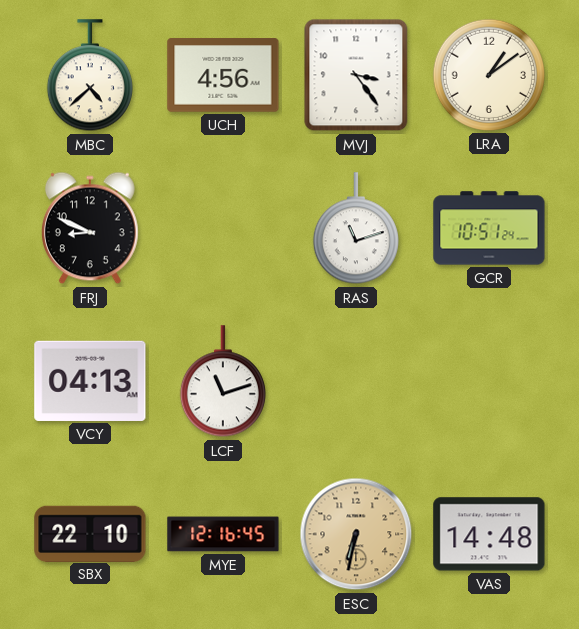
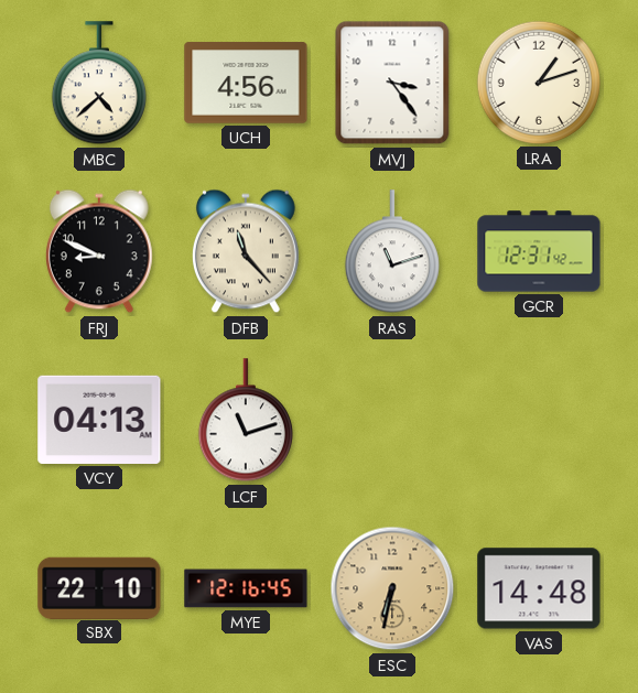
LRA: 1:09 -> 1:12 (539, 83)
DFB: none -> 11:23 (246, 251)
GCR: 10:51 -> 12:31 (539, 251)
